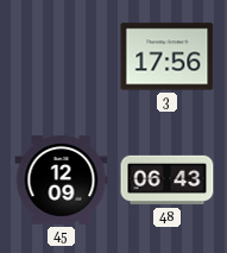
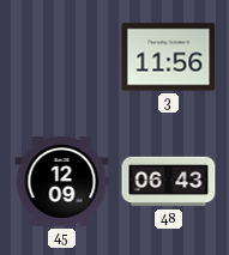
3: 17:56 -> 11:56 (169, 57)
